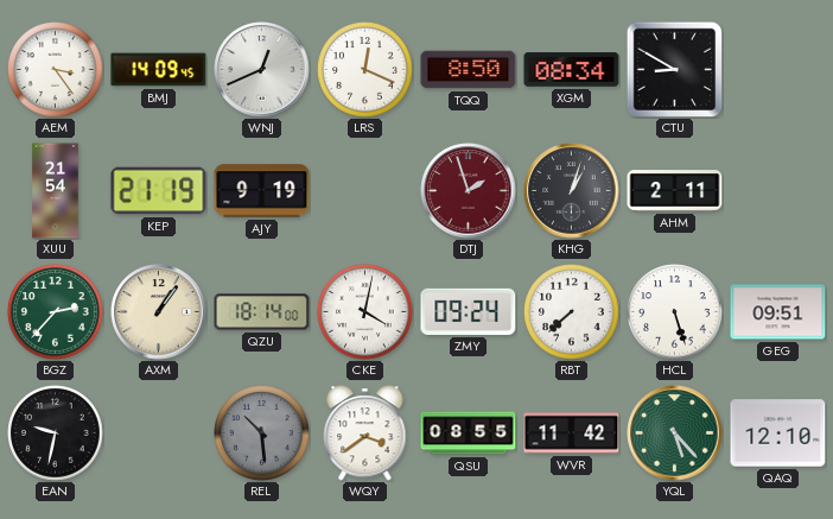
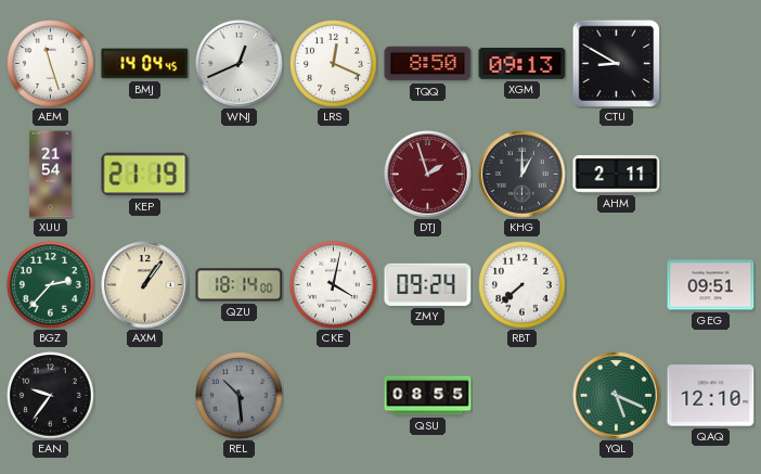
AEM: 3:24 -> 11:27 (51, 64)
BMJ: 14:09 -> 14:04 (145, 64)
XGM: 08:34 -> 09:13 (523, 64)
AJY: 9:19 -> none (262, 191)
KHG: 1:03 -> 1:00 (523, 175)
HCL: 5:27 -> none (675, 312)
EAN: 9:32 -> 9:36 (51, 396)
WQY: 3:39 -> none (365, 433)
WVR: 11:42 -> none (572, 433)
YQL: 5:23 -> 5:19 (617, 396)
